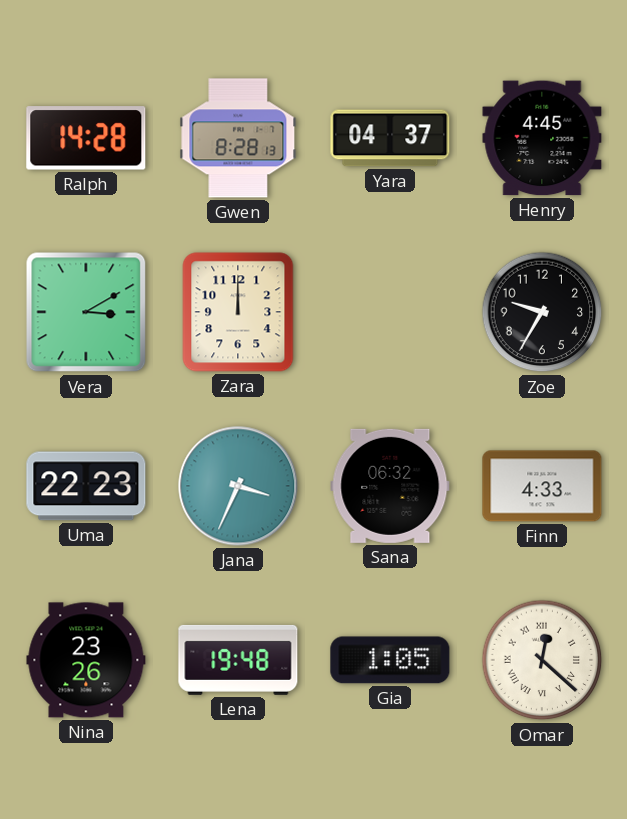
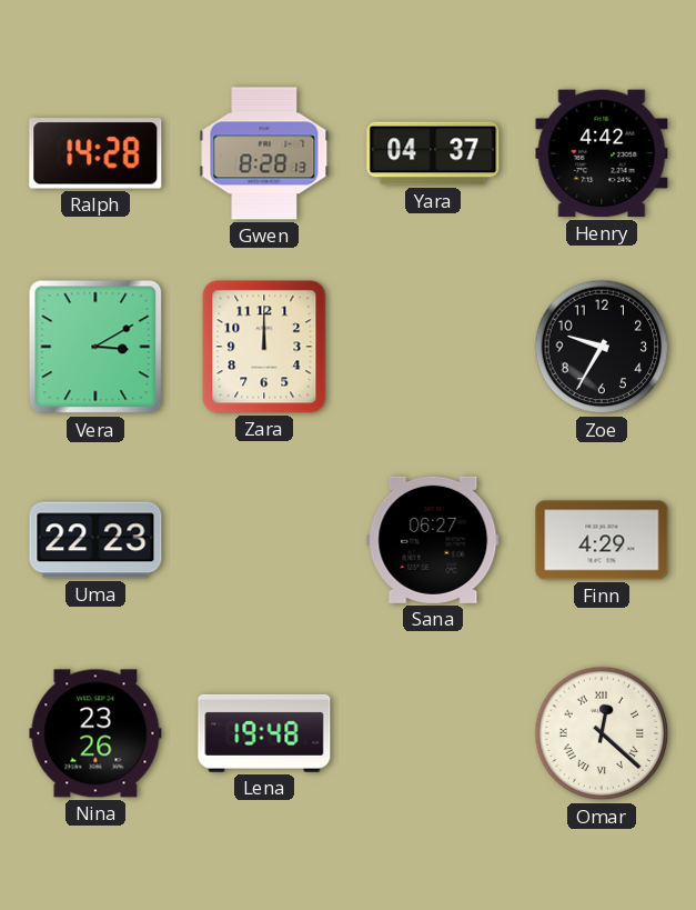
Henry: 4:45 -> 4:42 (602, 153)
Jana: 3:34 -> none (238, 486)
Sana: 06:32 -> 06:27 (433, 540)
Finn: 4:33 -> 4:29 (602, 540)
Gia: 1:05 -> none (390, 660)
